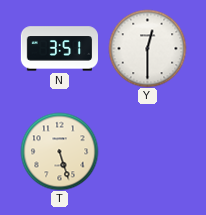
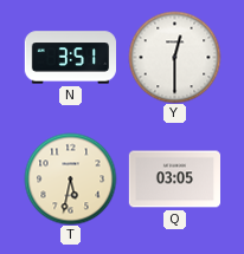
T: 5:27 -> 5:32 (70, 178)
Q: none -> 03:05 (174, 180)
